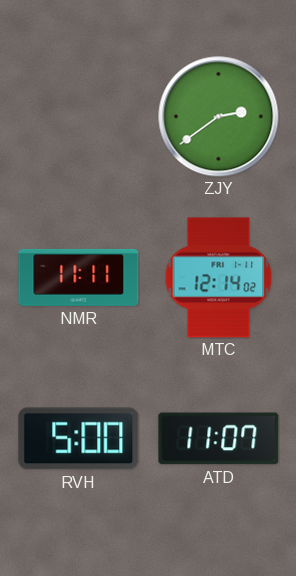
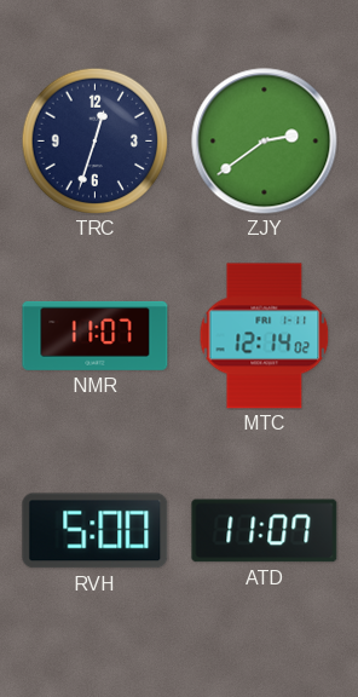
TRC: none -> 12:33 (94, 140)
NMR: 11:11 -> 11:07 (96, 335)
